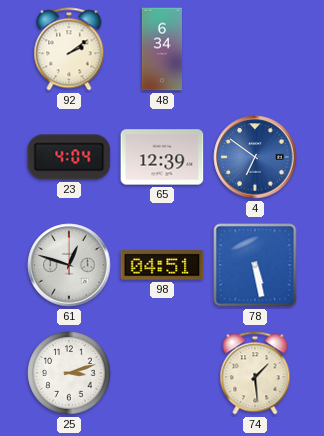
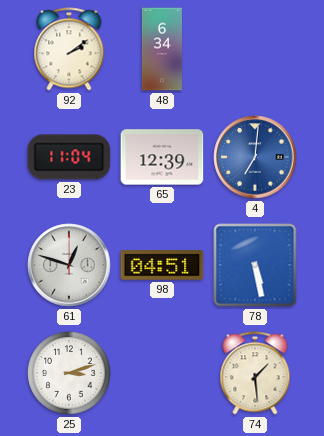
23: 4:04 -> 11:04 (69, 157)
4: 6:51 -> 7:01 (255, 157)
